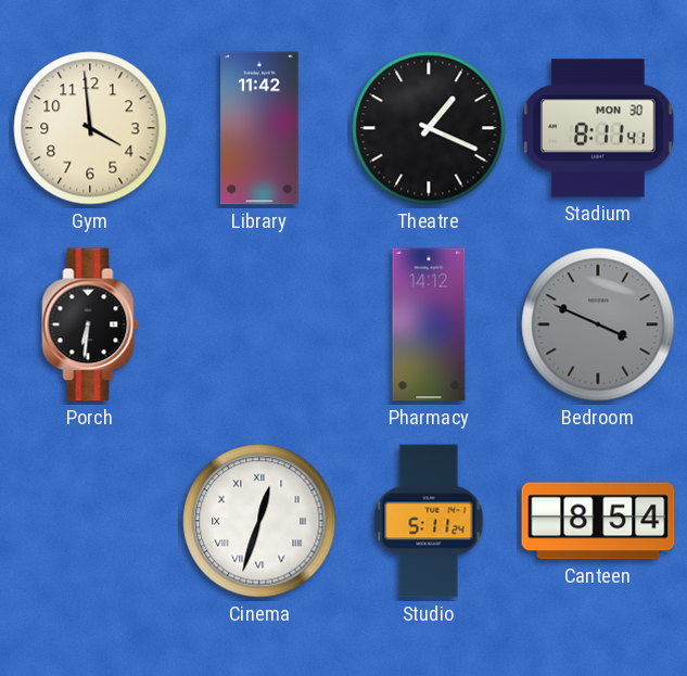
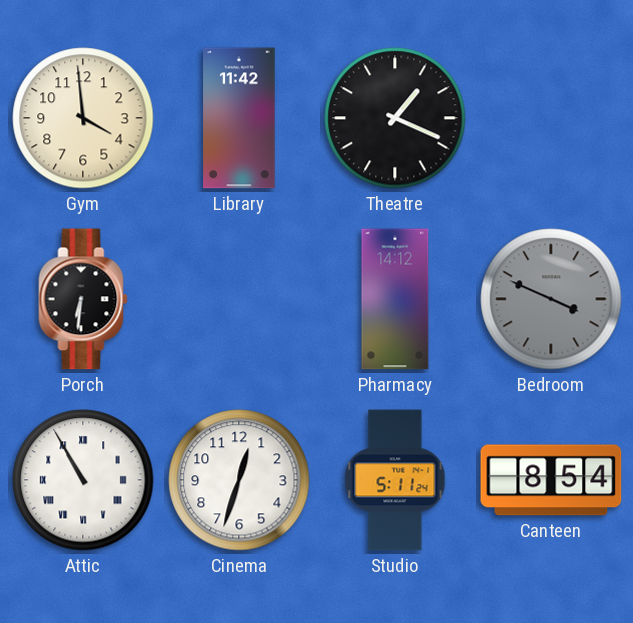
Stadium: 8:11 -> none (598, 128)
Attic: none -> 10:55 (83, 480)
Cinema numerals: Roman -> Arabic (239, 480)
